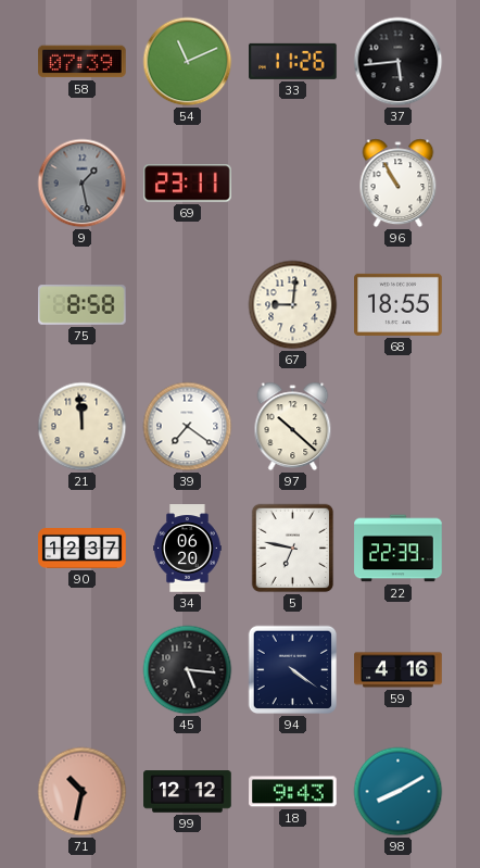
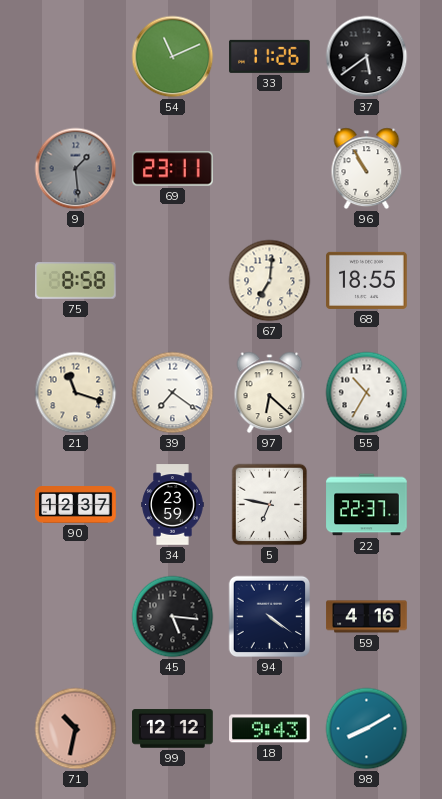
58: 07:39 -> none (83, 62)
37: 5:44 -> 5:39 (367, 57)
9: 1:28 -> 1:29 (76, 169)
67: 9:01 -> 7:01 (270, 281)
21: 11:59 -> 11:18 (76, 393)
97: 10:22 -> 6:22 (270, 393)
55: none -> 10:35 (367, 393)
34: 06:20 -> 23:59 (173, 505)
22: 22:39 -> 22:37 (367, 505)
